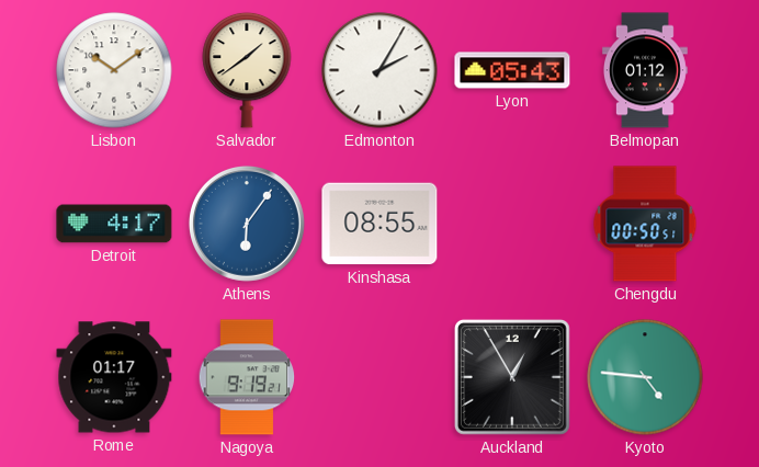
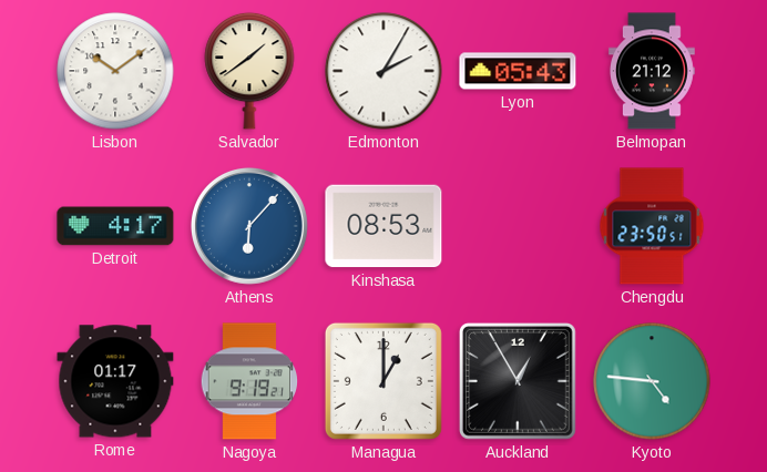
Belmopan: 01:12 -> 21:12 (652, 71)
Athens: 6:06 -> 6:07 (249, 226)
Kinshasa: 08:55 -> 08:53 (383, 226)
Chengdu: 00:50 -> 23:50 (652, 226)
Managua: none -> 1:00 (383, 381)
